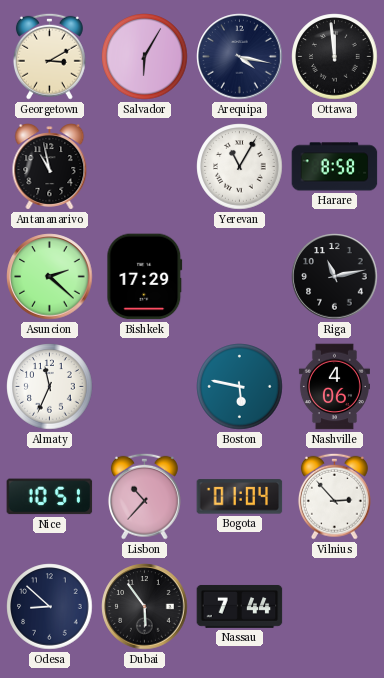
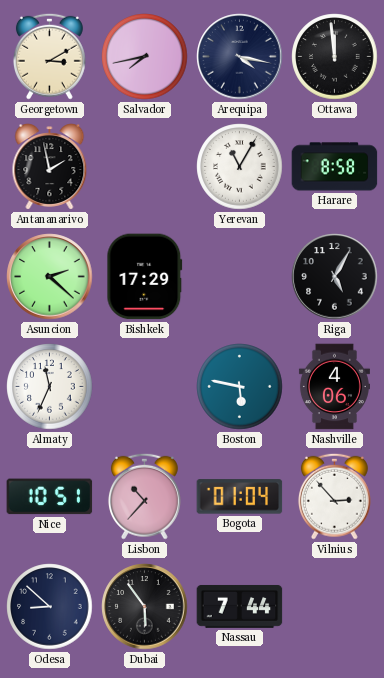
Salvador: 6:05 -> 7:43 (145, 57)
Antananarivo: 10:58 -> 1:58 (50, 167)
Riga: 11:13 -> 5:05 (335, 277)
